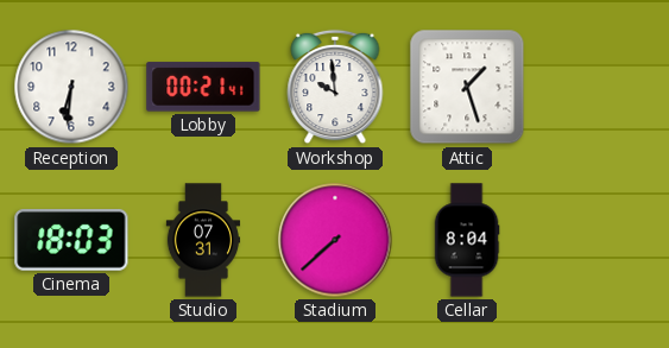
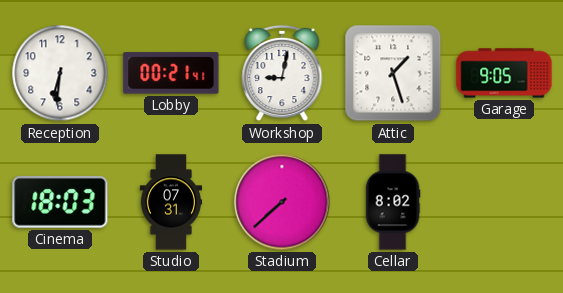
Workshop: 9:59 -> 9:02 (282, 73)
Garage: none -> 9:05 (504, 73)
Cellar: 8:04 -> 8:02 (393, 202)
